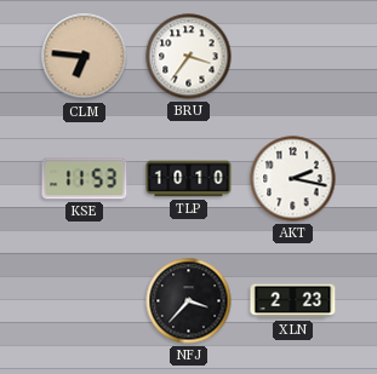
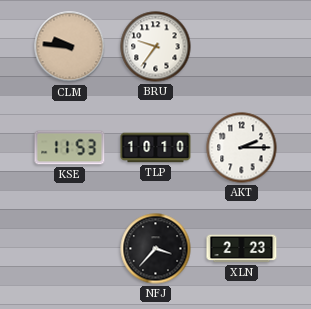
CLM: 6:46 -> 9:46 (70, 47)
BRU: 3:36 -> 9:36 (156, 47)
AKT: 2:17 -> 2:15 (242, 148)
